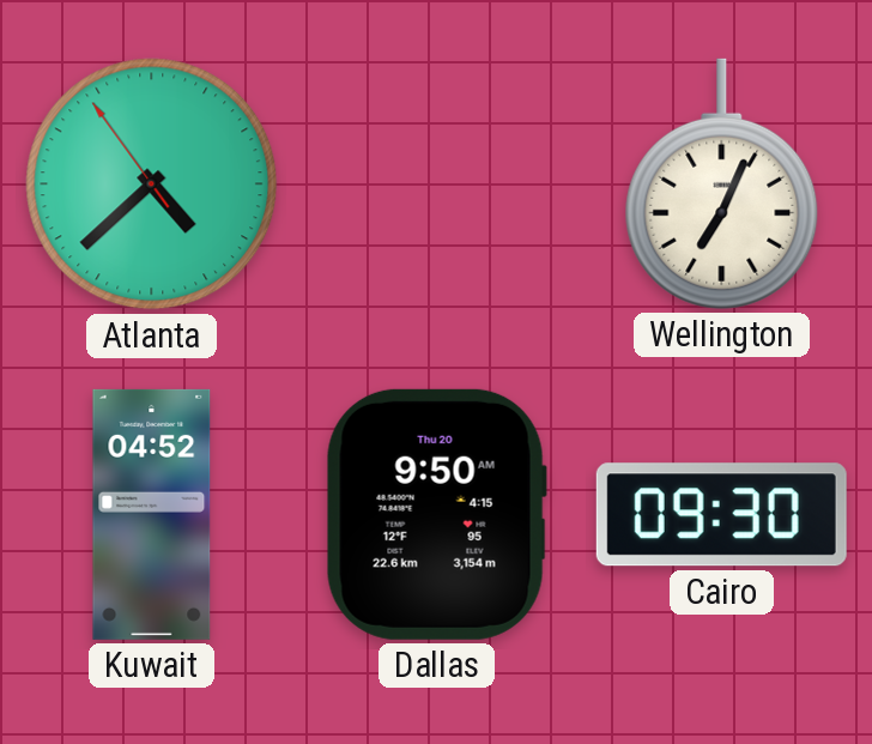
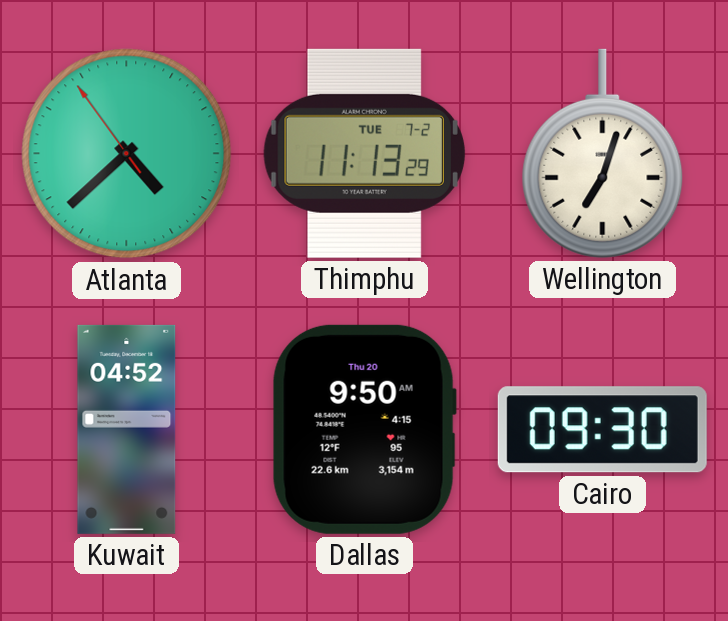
Thimphu: none -> 11:13 (364, 153)
Wellington: 7:04 -> 7:03 (603, 153)
